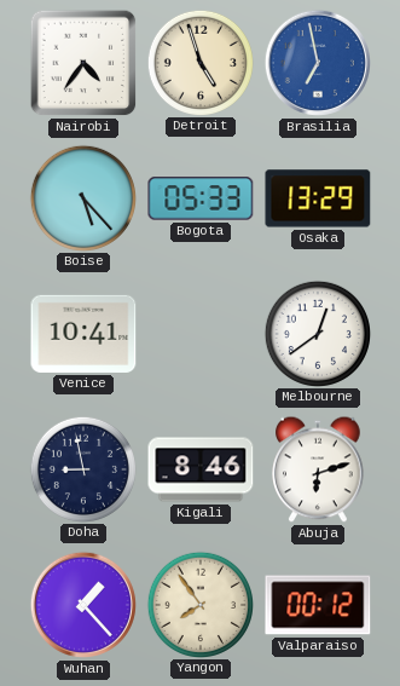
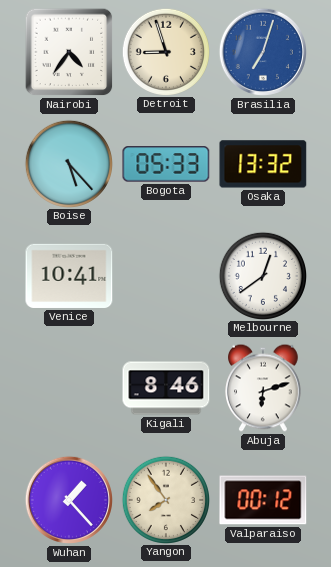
Detroit: 4:57 -> 8:57 (165, 51)
Brasilia: 6:58 -> 7:03 (263, 52)
Osaka: 13:29 -> 13:32 (263, 164)
Doha: 8:58 -> none (82, 468)
